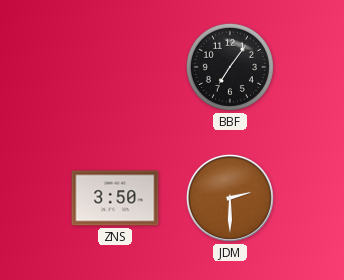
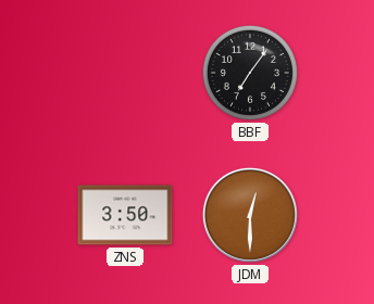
JDM: 2:30 -> 12:30 (250, 215)
